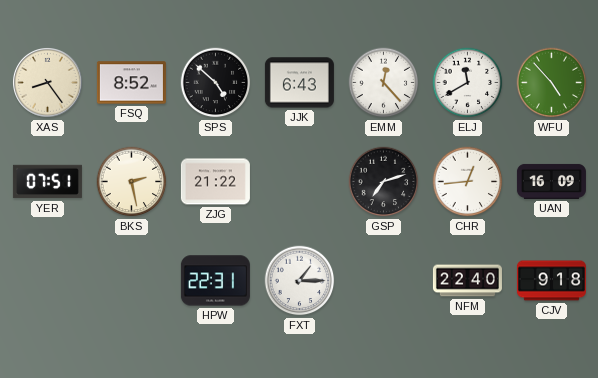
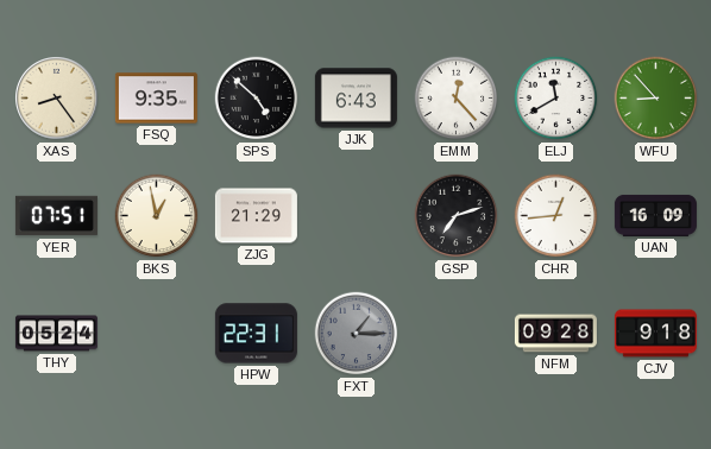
FSQ: 8:52 -> 9:35 (156, 99)
WFU: 4:53 -> 8:53 (656, 99)
BKS: 2:28 -> 12:58 (157, 216)
ZJG: 21:22 -> 21:29 (256, 216)
THY: none -> 05:24 (56, 334)
FXT dial: white -> grey (357, 334)
NFM: 22:40 -> 09:28 (555, 334)
